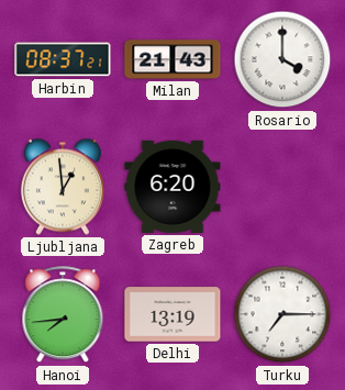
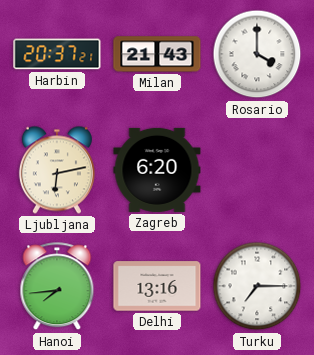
Harbin: 08:37 -> 20:37 (57, 54)
Ljubljana: 12:59 -> 6:13 (57, 170)
Delhi: 13:19 -> 13:16 (157, 286)
